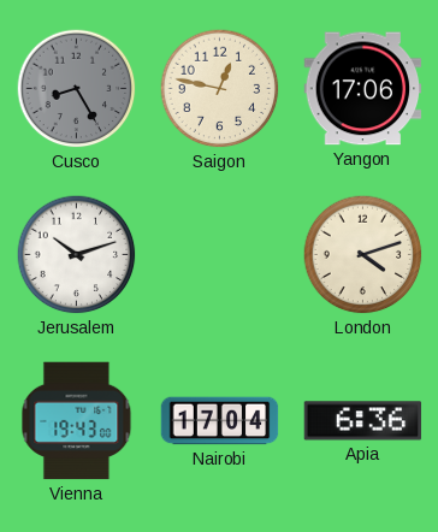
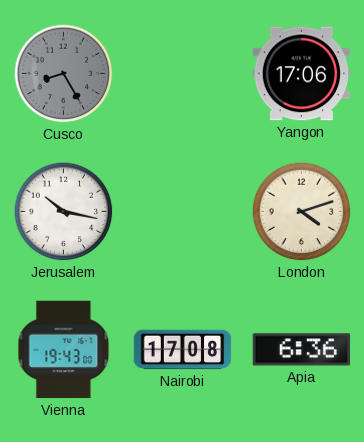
Saigon: 12:47 -> none (220, 89)
Jerusalem: 10:12 -> 10:17 (64, 212)
Nairobi: 17:04 -> 17:08 (183, 350)
